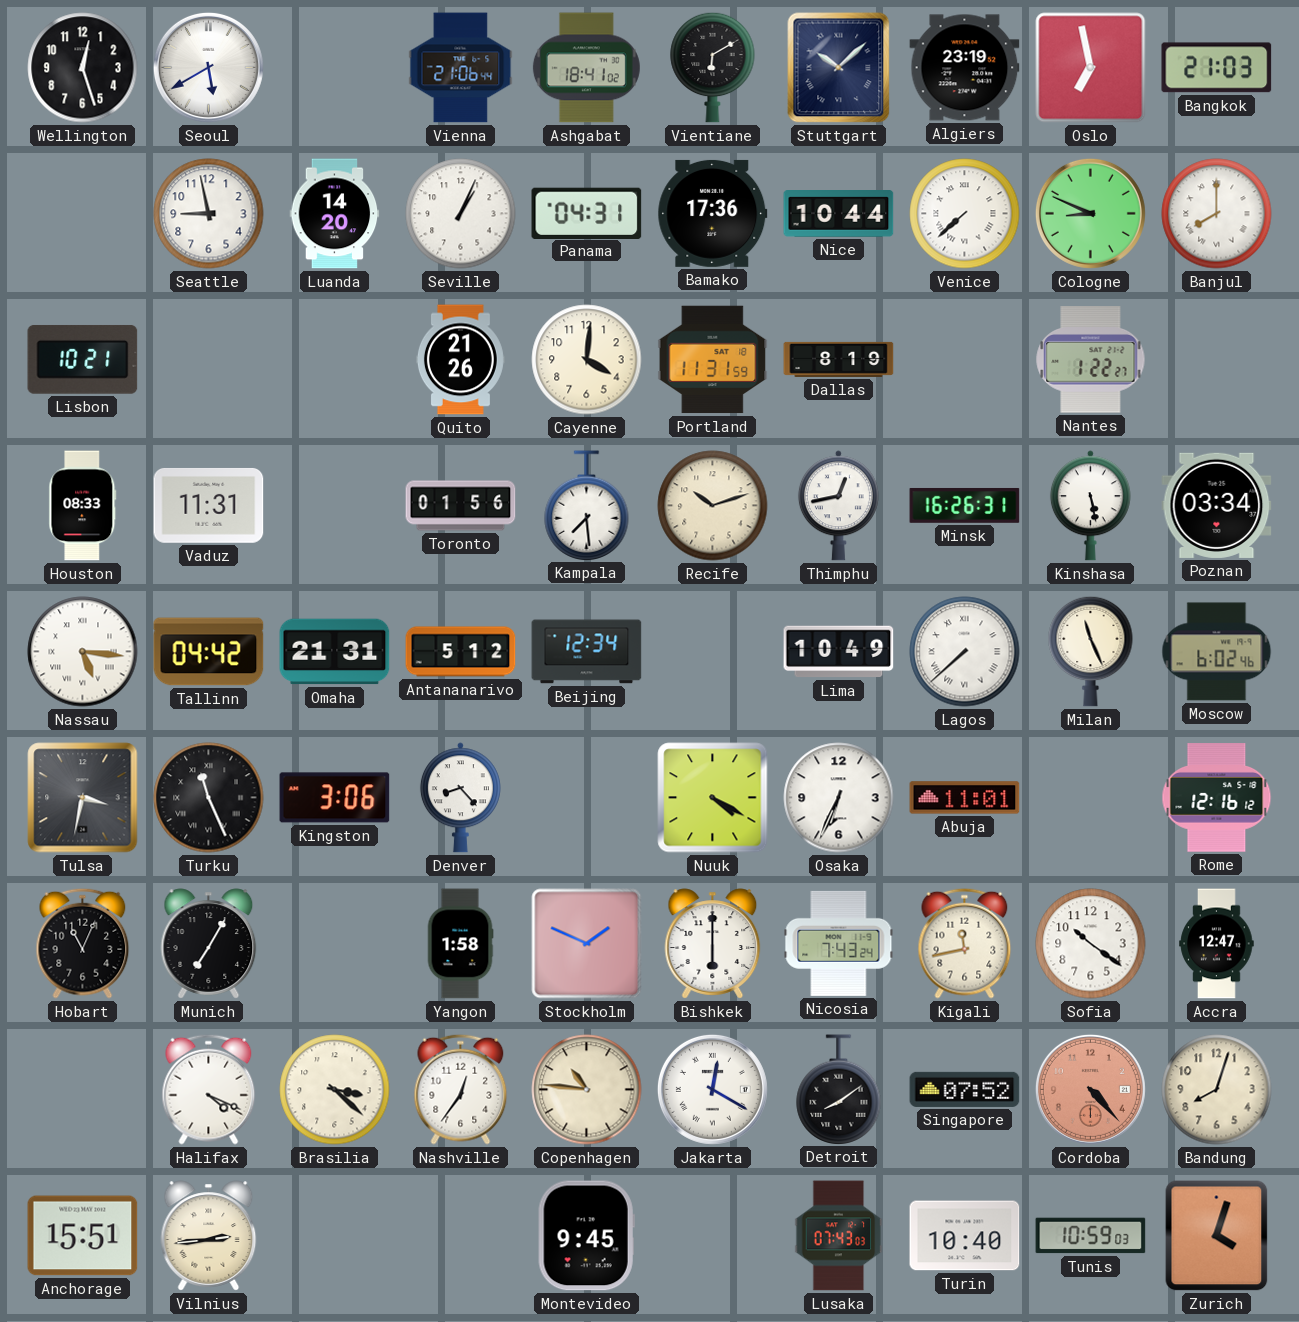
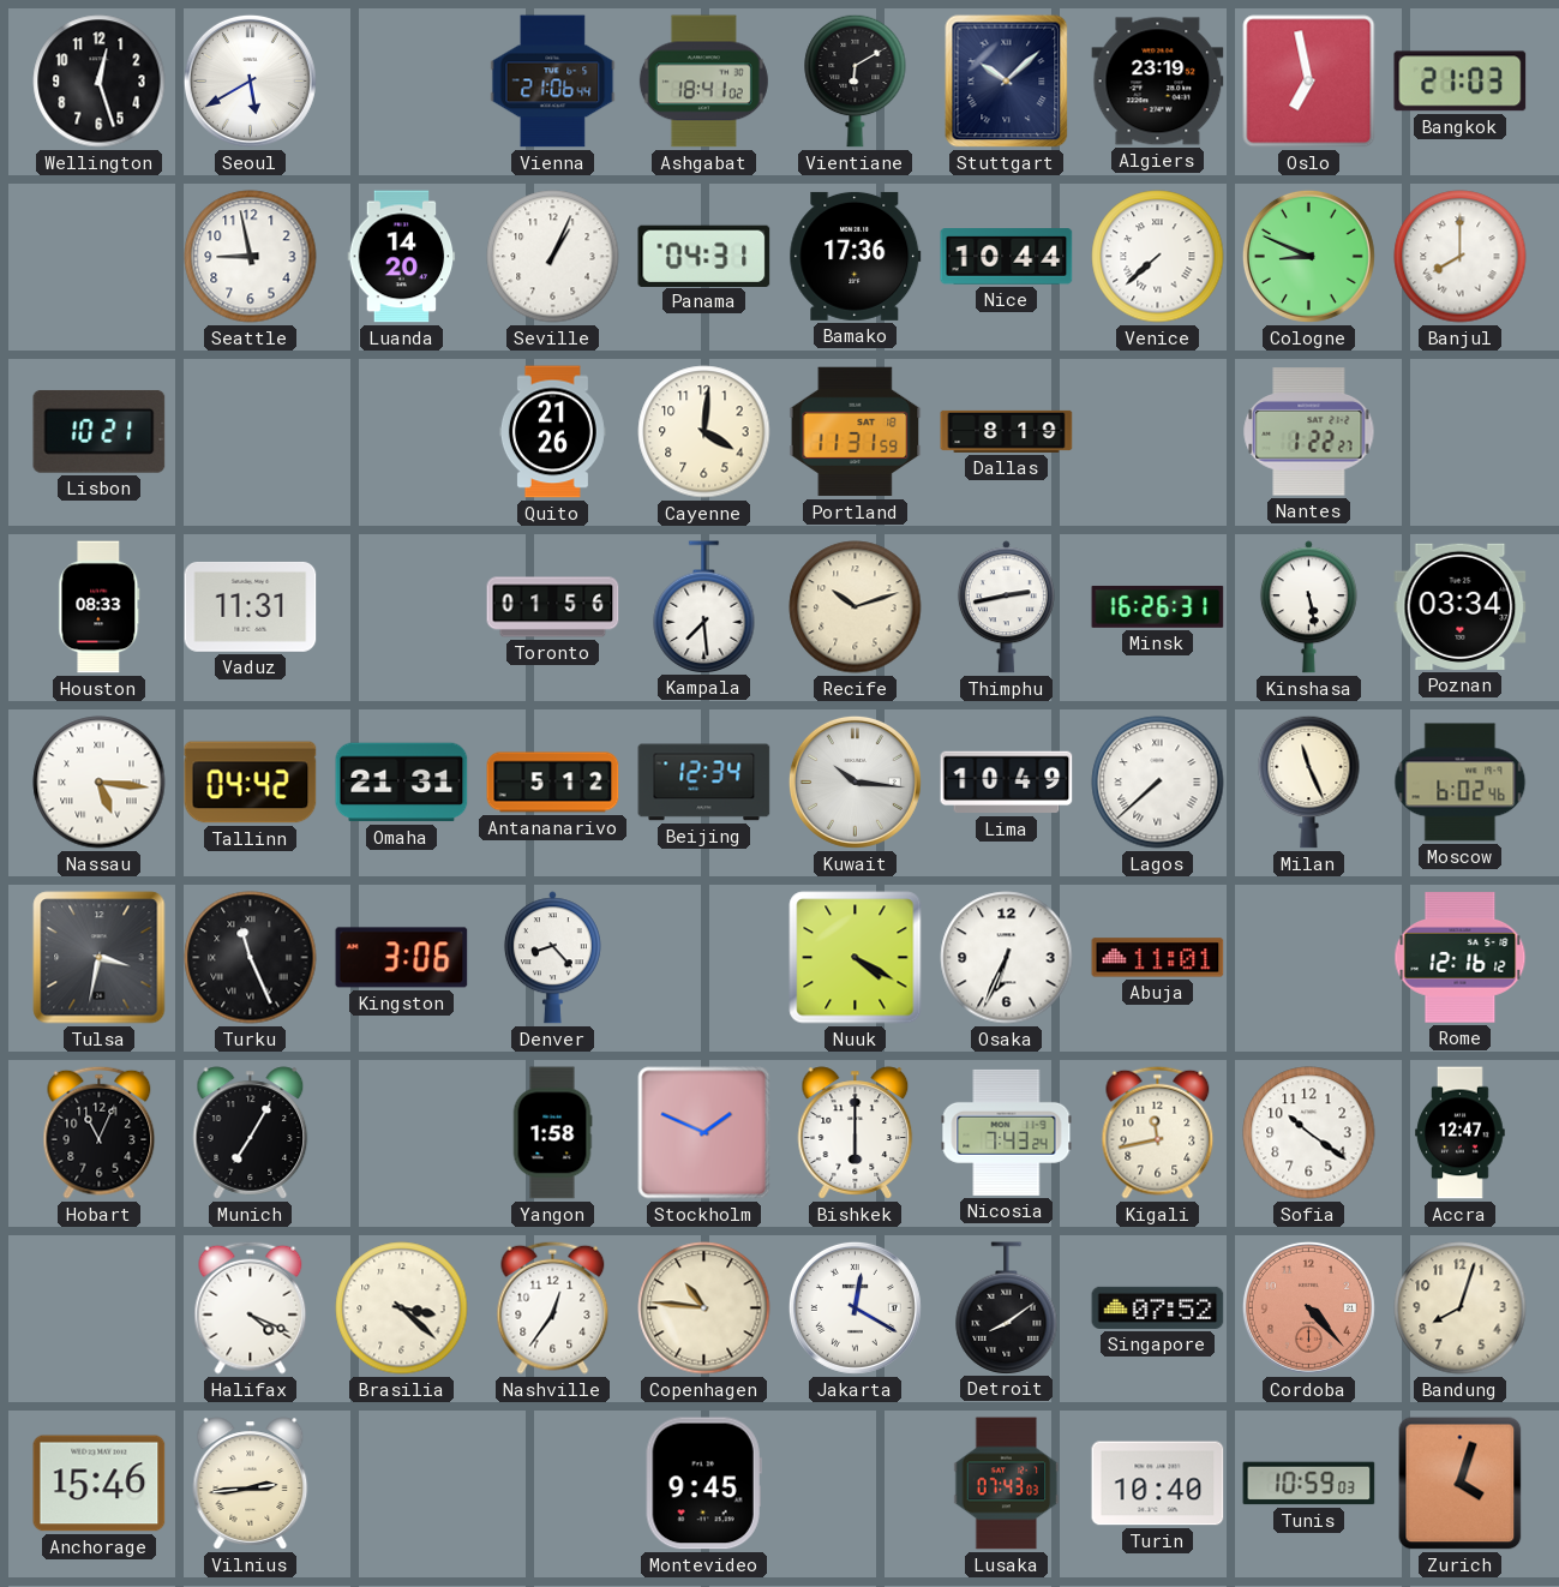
Thimphu: 12:43 -> 2:43 (1006, 607)
Kuwait: none -> 10:16 (855, 781)
Anchorage: 15:51 -> 15:46 (100, 1484)
